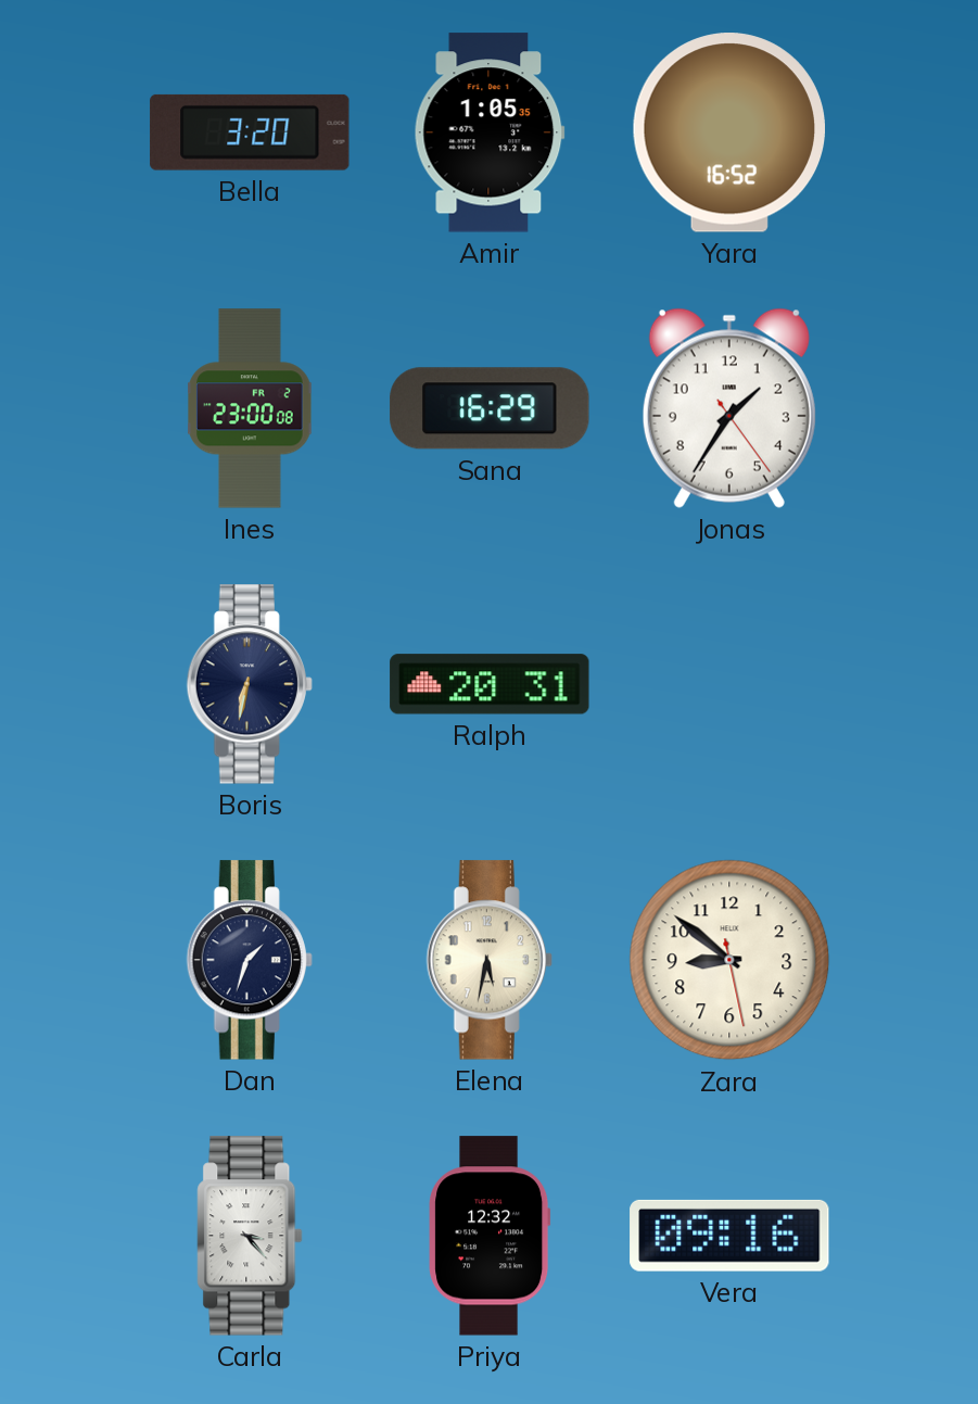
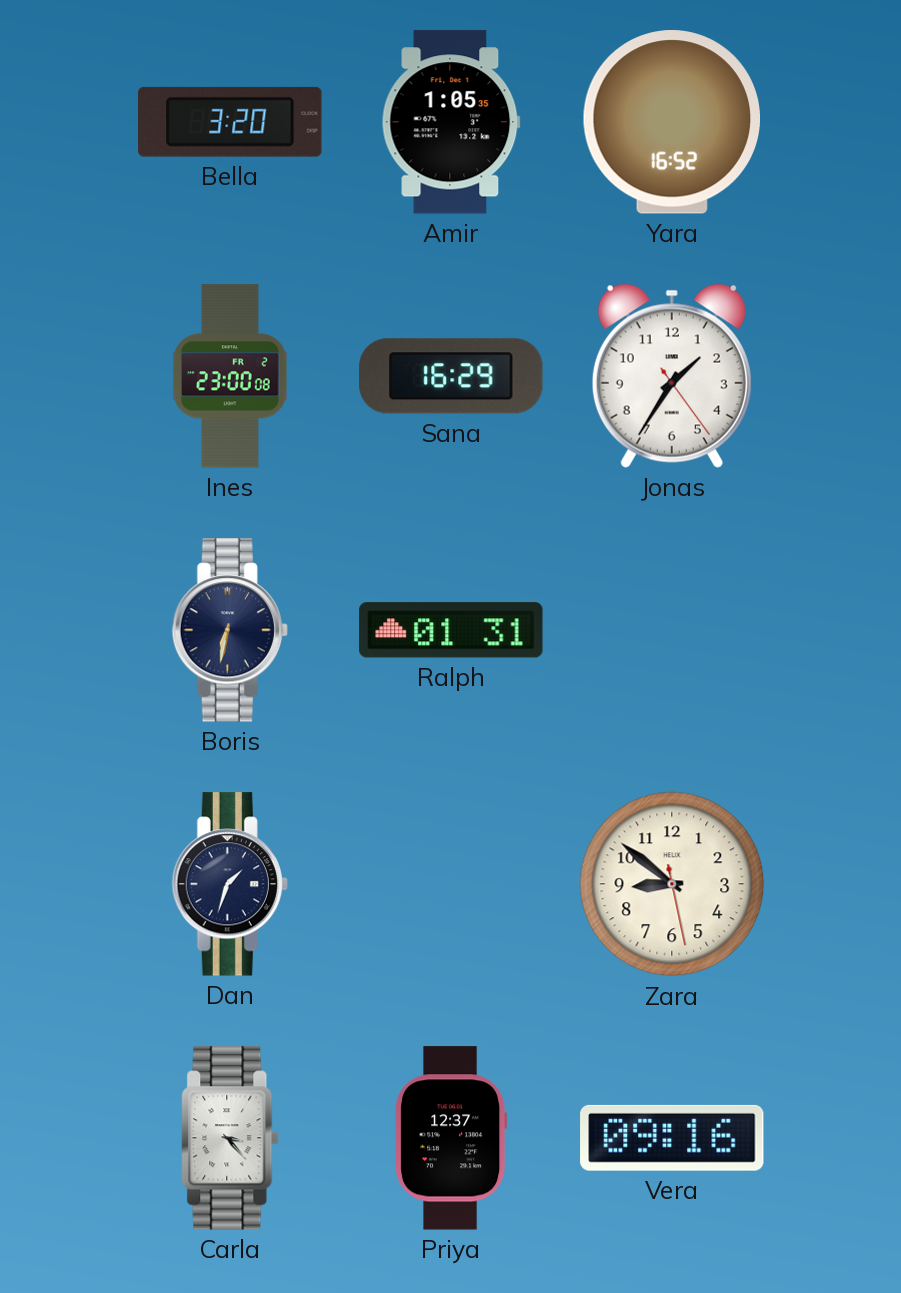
Ralph: 20:31 -> 01:31 (451, 630)
Elena: 5:32 -> none (490, 960)
Priya: 12:32 -> 12:37 (451, 1138)
